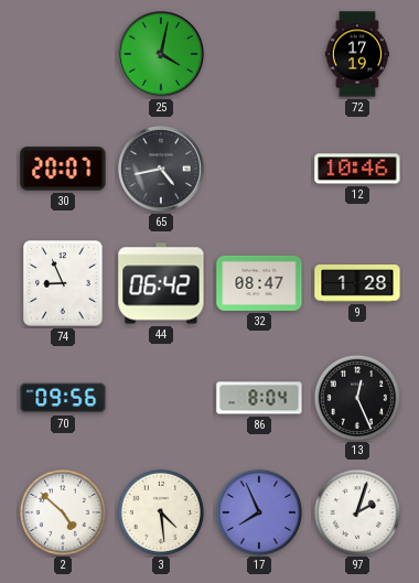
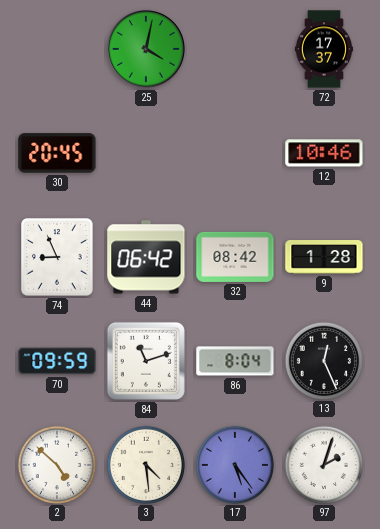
72: 17:19 -> 17:37 (324, 49)
30: 20:07 -> 20:45 (57, 153)
65: 4:43 -> none (161, 169)
32: 08:47 -> 08:42 (235, 257)
70: 09:56 -> 09:59 (57, 361)
84: none -> 11:12 (146, 361)
17: 7:56 -> 5:24 (234, 464)
